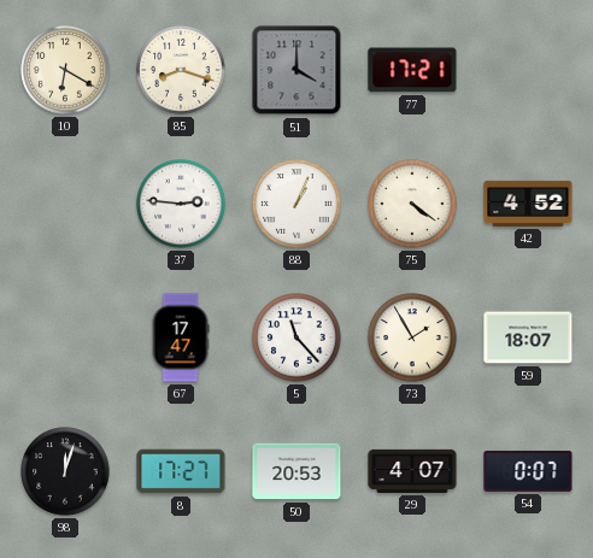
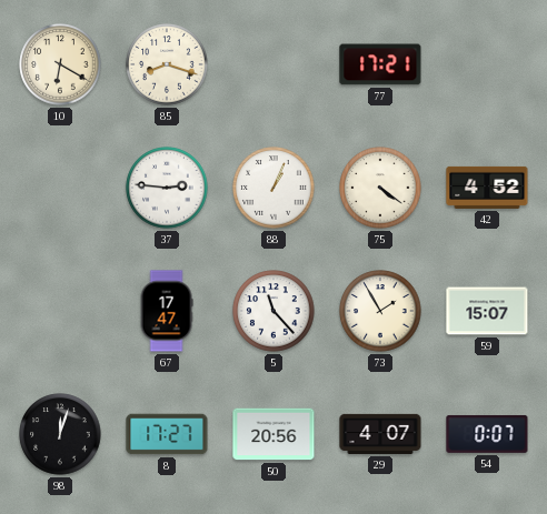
51: 4:00 -> none (296, 70)
59: 18:07 -> 15:07 (487, 311)
50: 20:53 -> 20:56 (273, 434)
